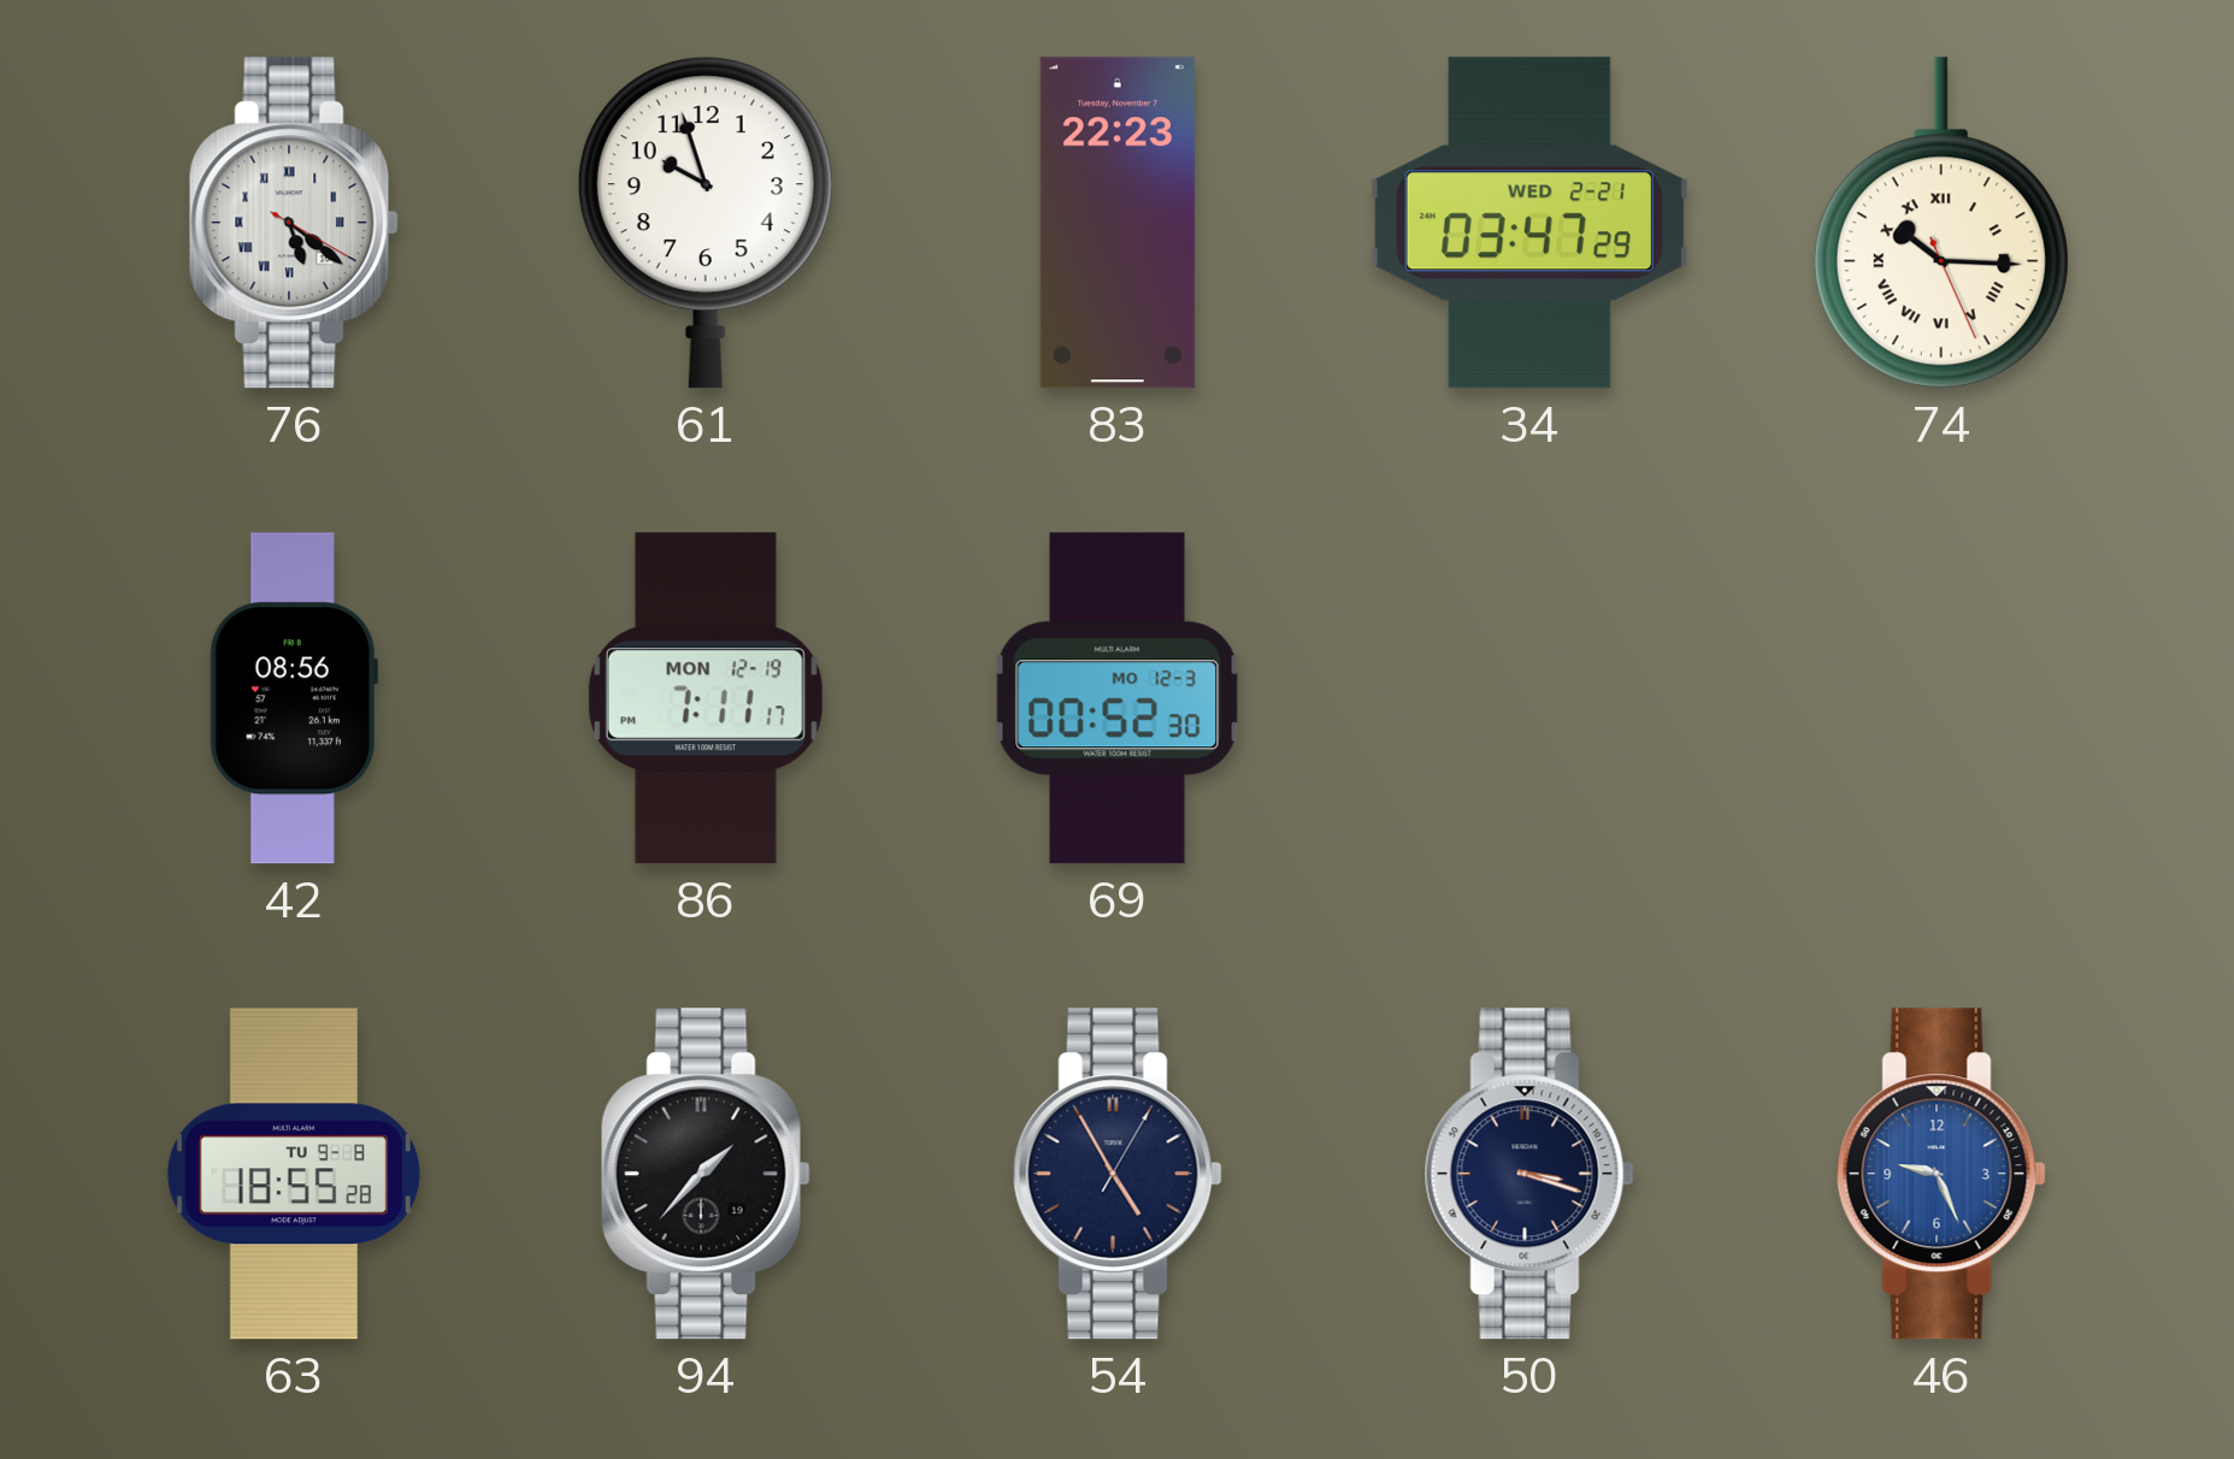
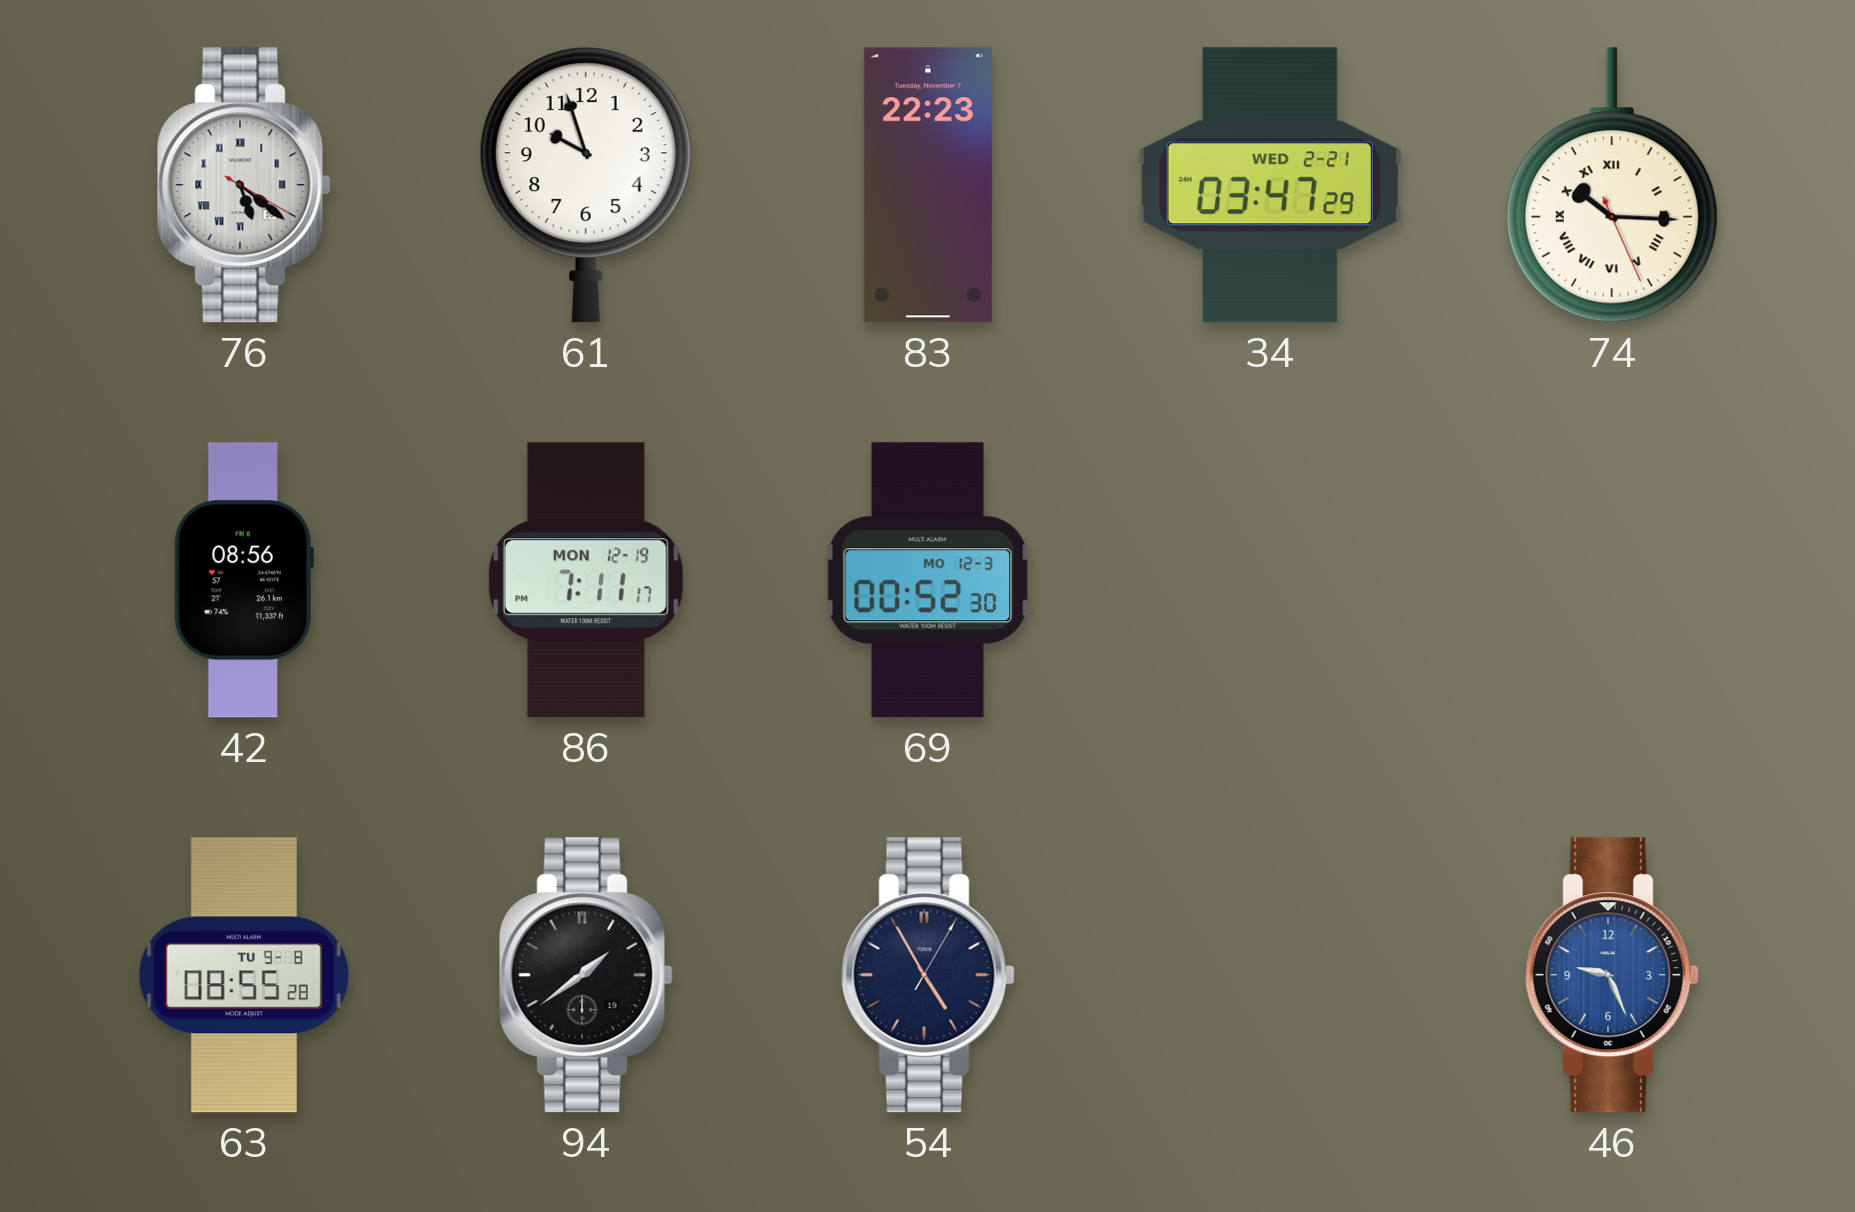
63: 18:55 -> 08:55 (244, 975)
94: 1:37 -> 1:39 (586, 975)
50: 3:18 -> none (1529, 1174)
